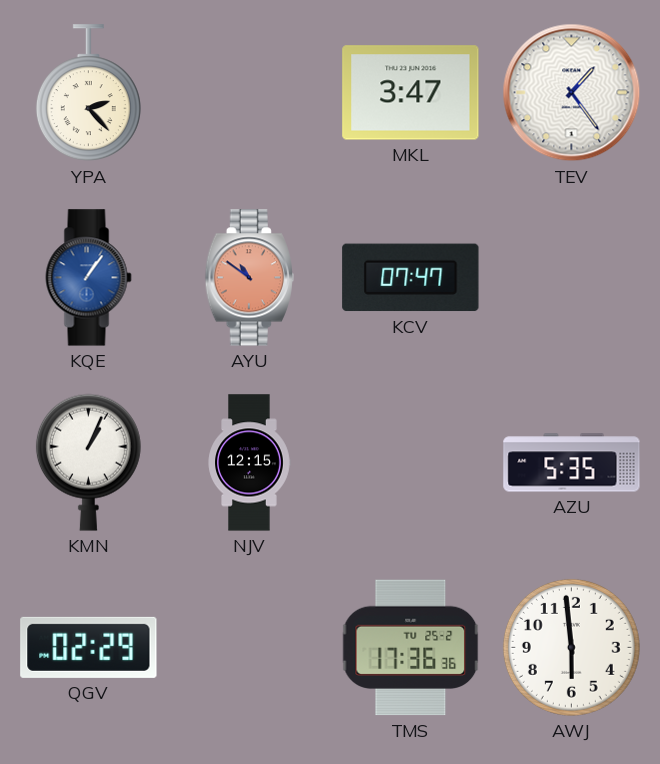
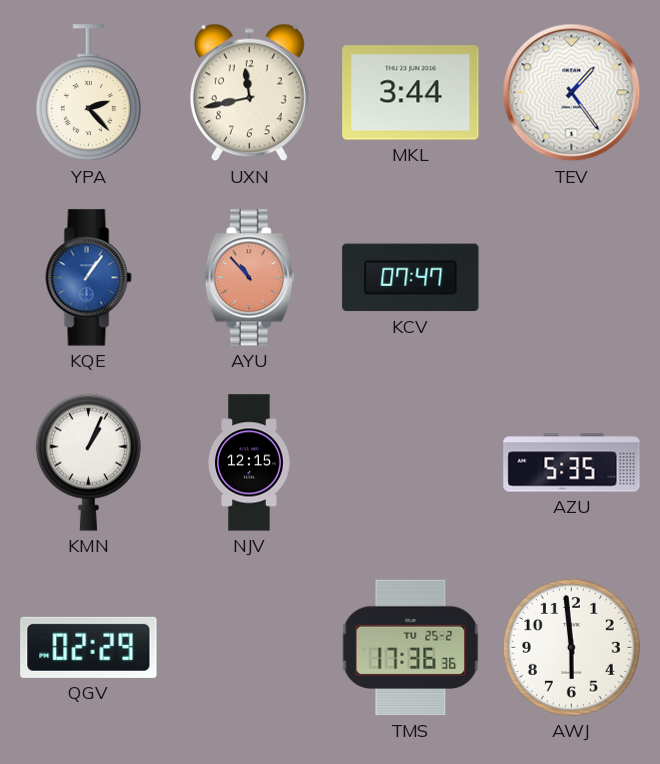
UXN: none -> 11:43 (249, 93)
MKL: 3:47 -> 3:44 (411, 93)
AYU: 10:51 -> 10:53 (249, 278)
